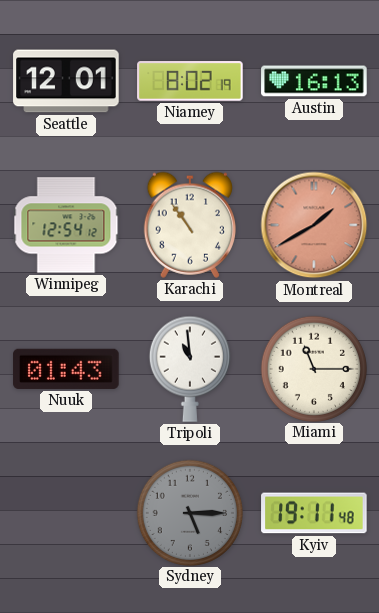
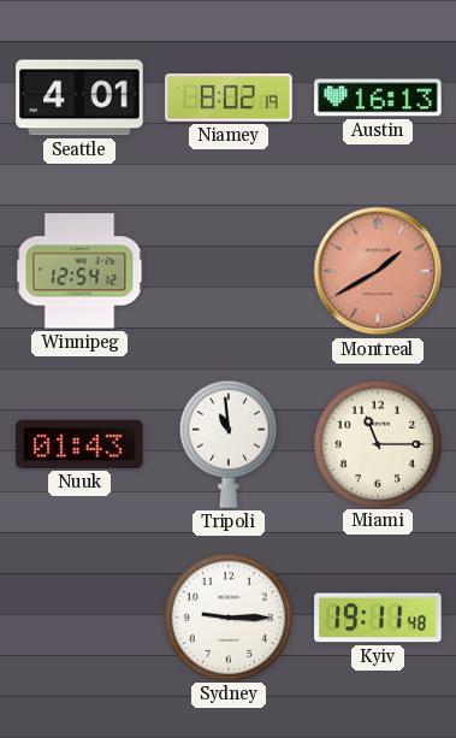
Seattle: 12:01 -> 4:01 (79, 98)
Karachi: 10:54 -> none (190, 225)
Sydney: 5:15 -> 9:15 (227, 616)
Sydney dial: grey -> white (227, 616)
